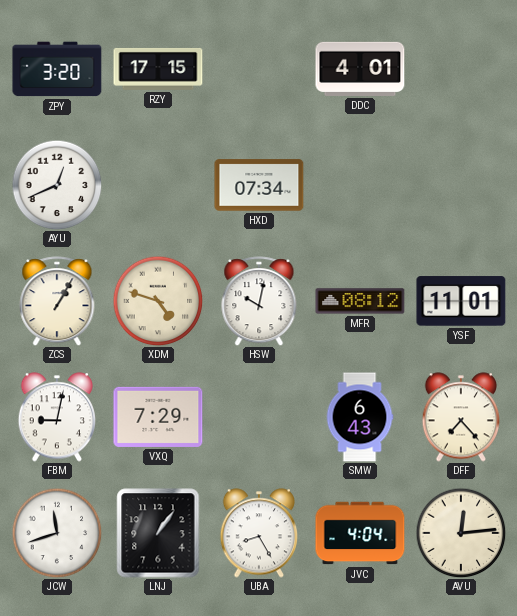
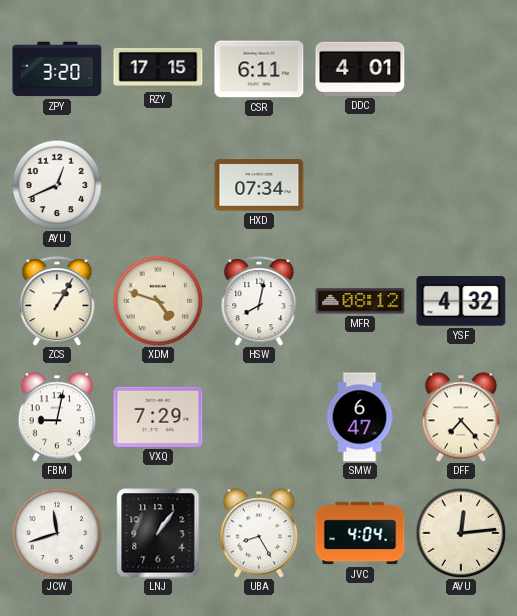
CSR: none -> 6:11 (259, 69)
HSW: 10:02 -> 8:02 (259, 301)
YSF: 11:01 -> 4:32 (461, 301)
SMW: 6:43 -> 6:47 (360, 417)
